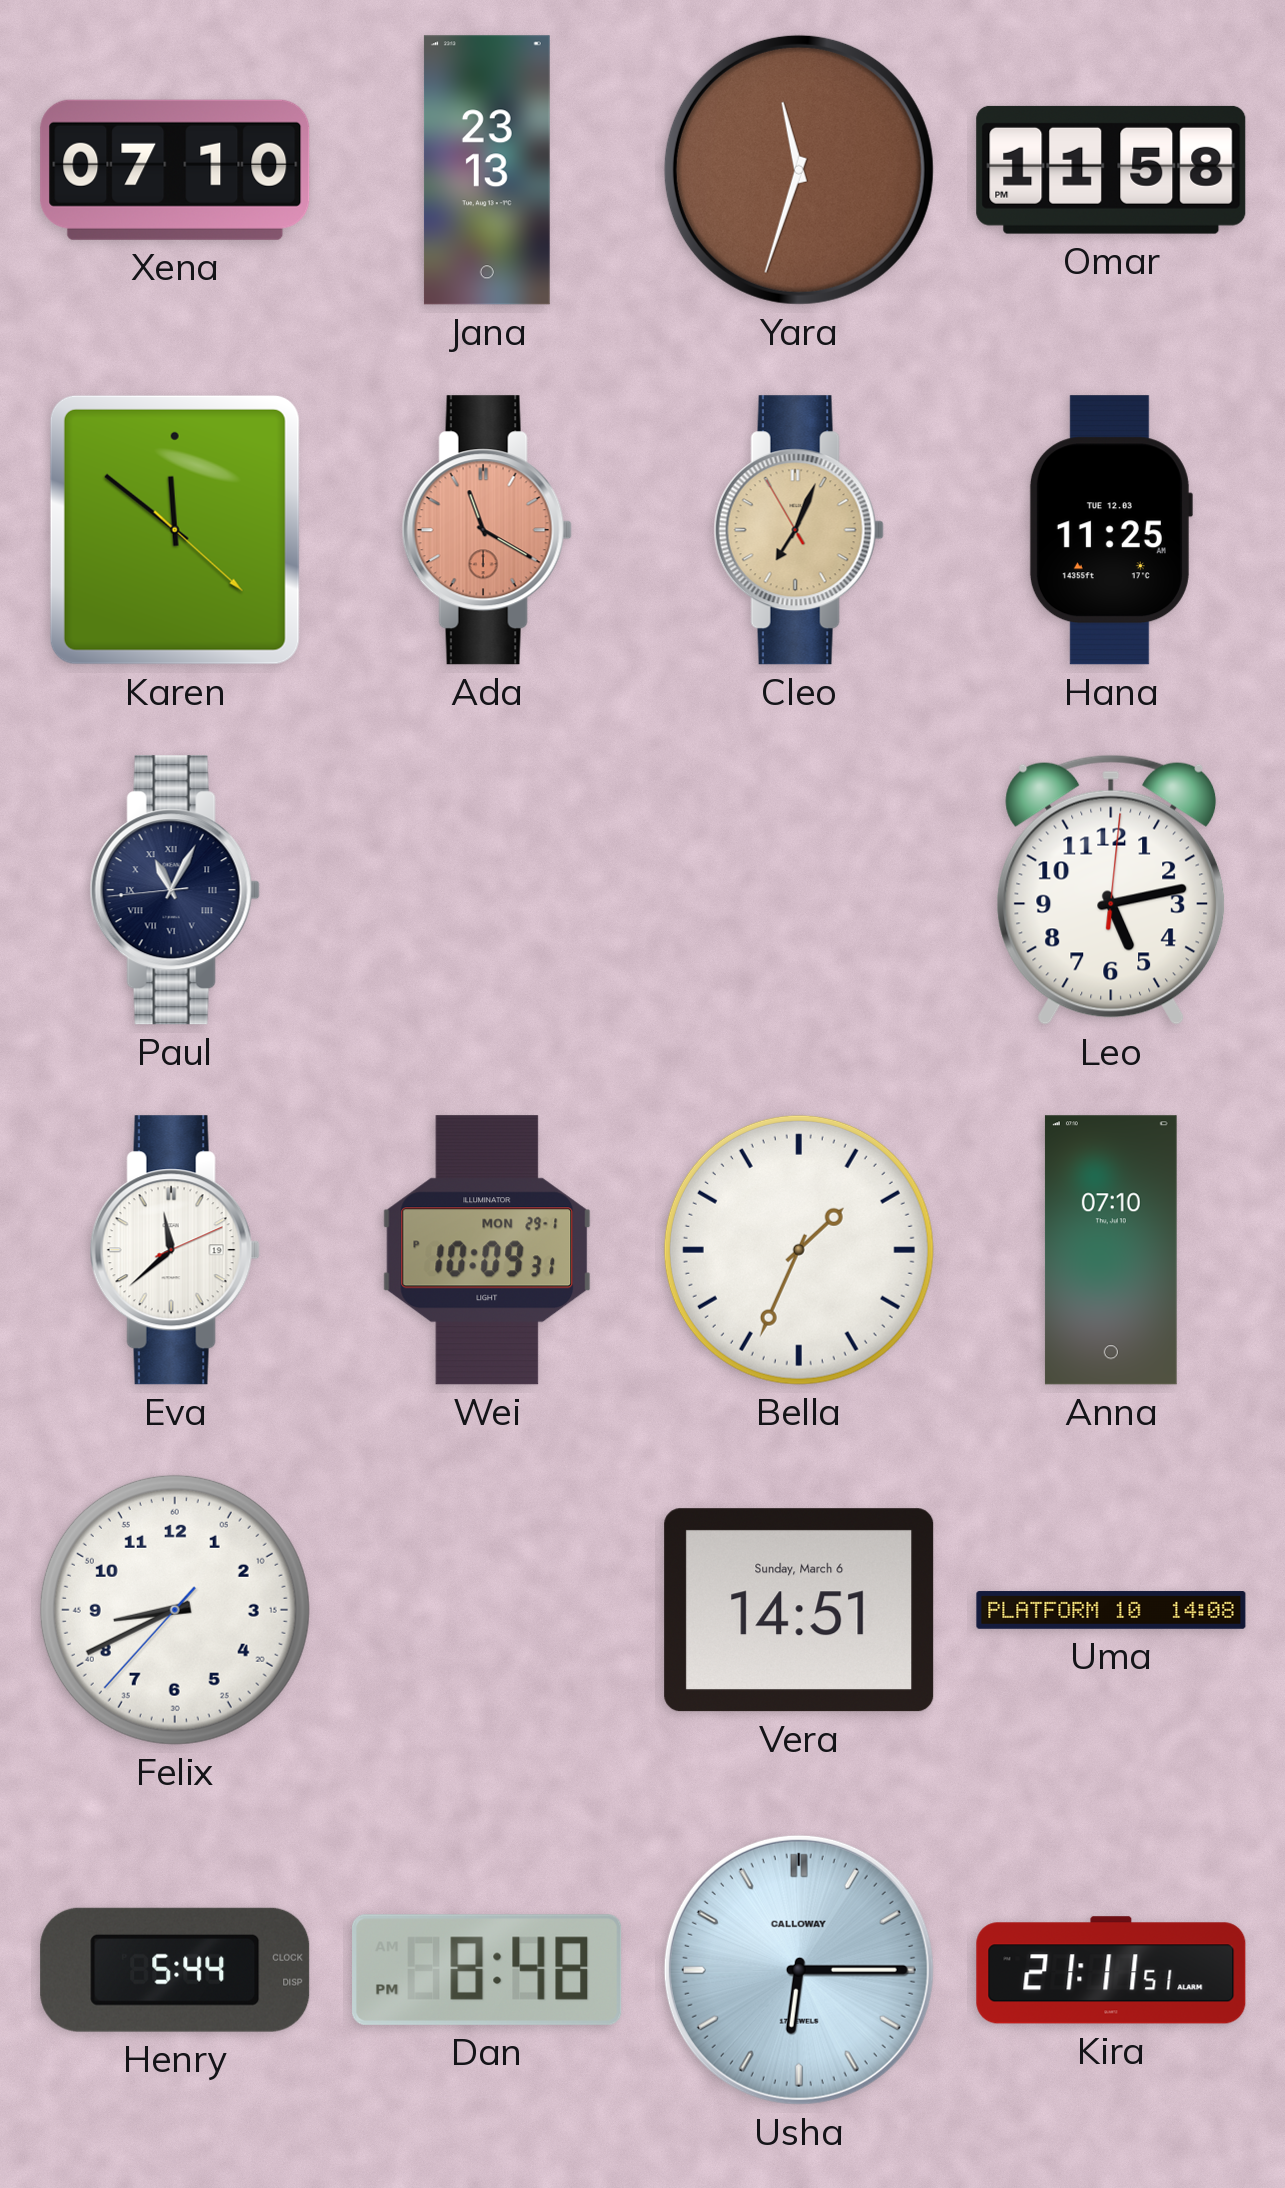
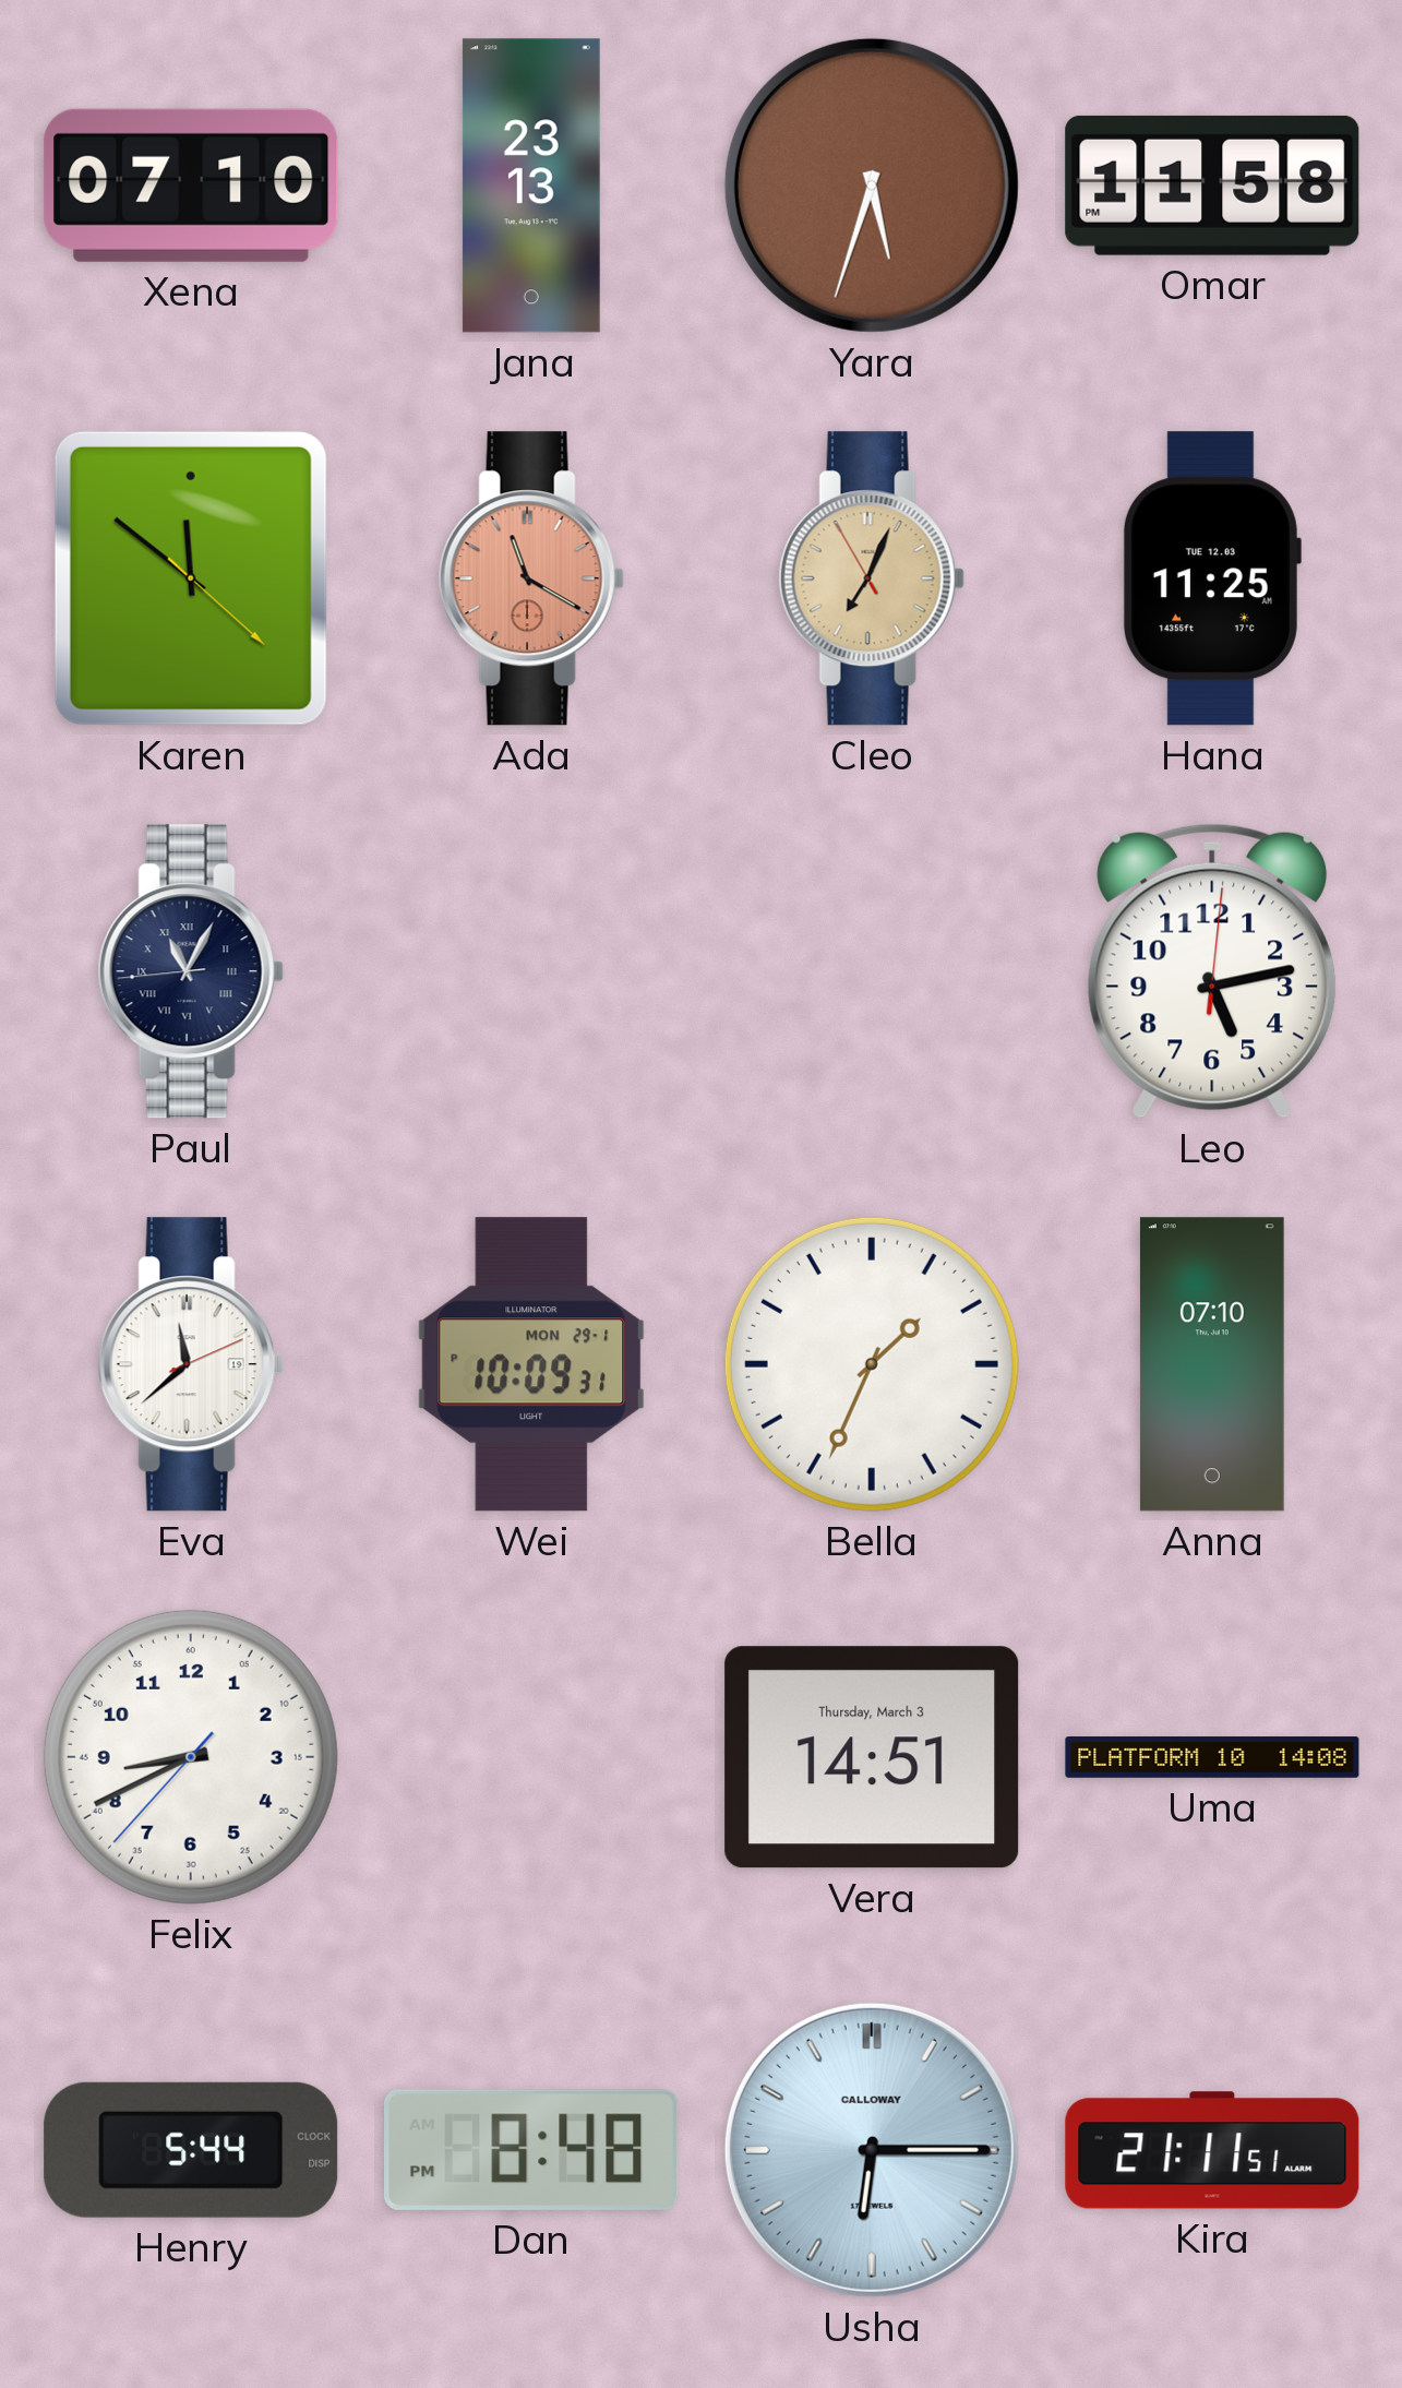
Yara: 11:33 -> 5:33 (872, 186)
Vera date: Sunday, March 6 -> Thursday, March 3 (872, 1757)
